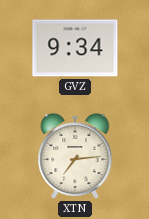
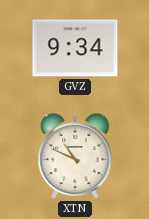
XTN: 7:14 -> 10:49 (75, 156)
